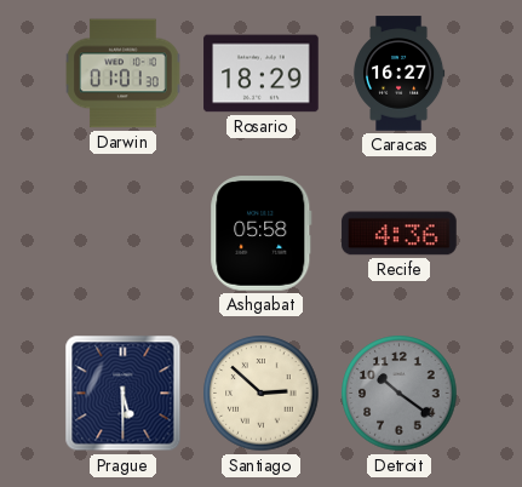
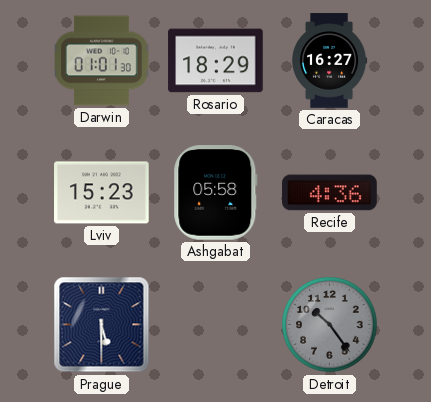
Lviv: none -> 15:23 (102, 193)
Santiago: 2:52 -> none (262, 394)
Detroit: 10:21 -> 10:24 (330, 325)
